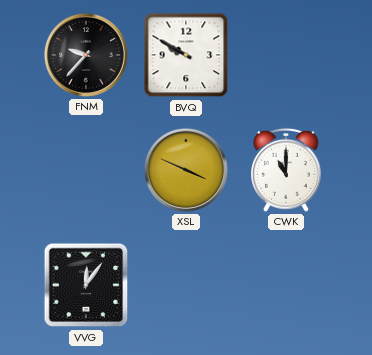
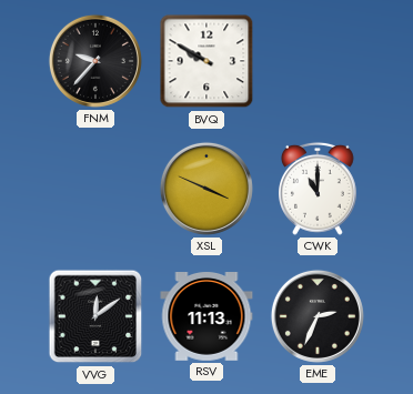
VVG: 12:06 -> 12:09 (95, 316)
RSV: none -> 11:13 (206, 317)
EME: none -> 2:34 (318, 316)
